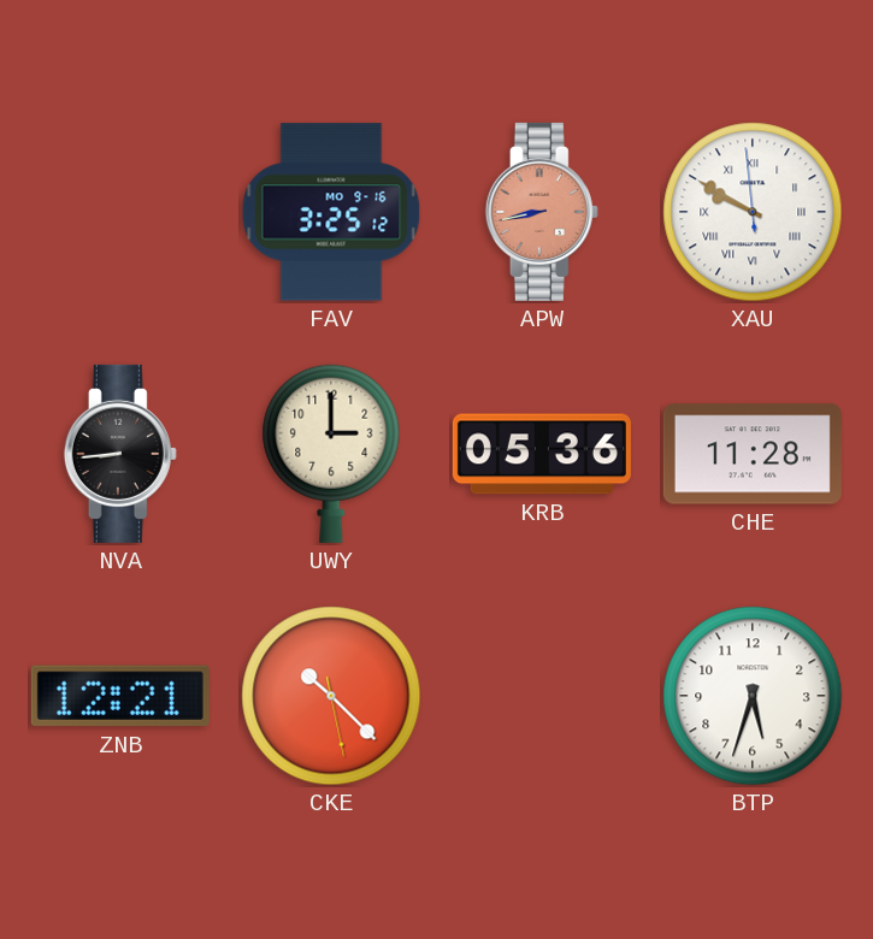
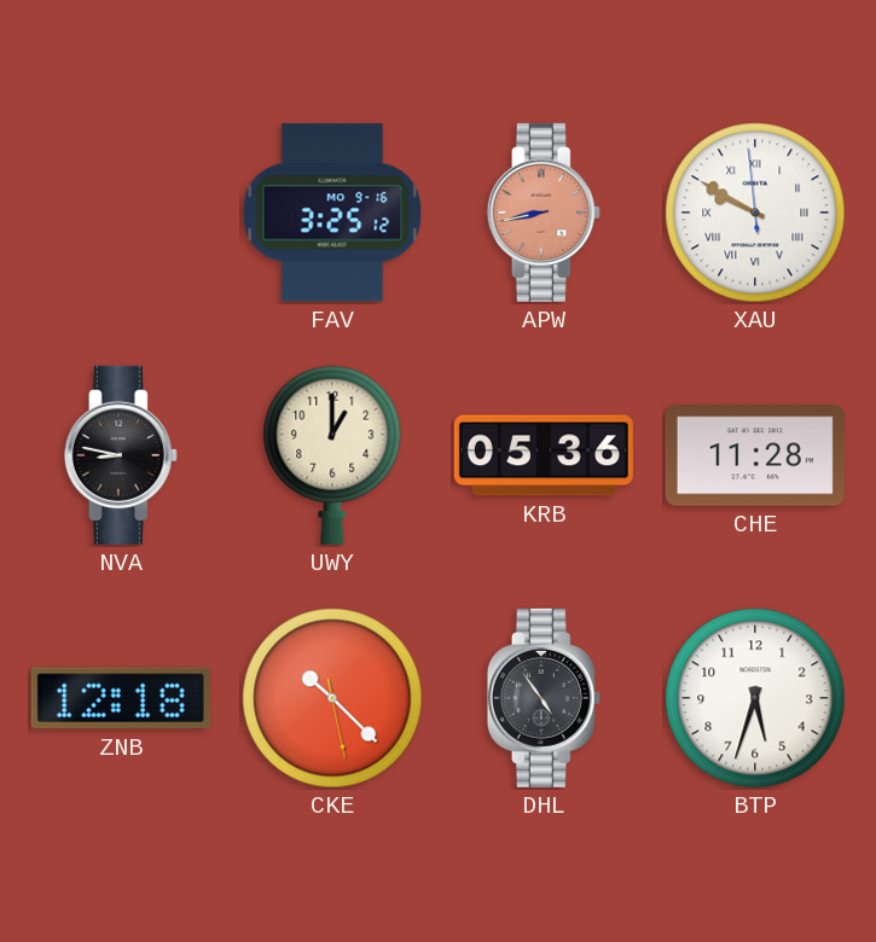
NVA: 8:44 -> 8:47 (121, 455)
UWY: 3:00 -> 1:00 (332, 455)
ZNB: 12:21 -> 12:18 (121, 698)
DHL: none -> 4:54 (544, 698)
